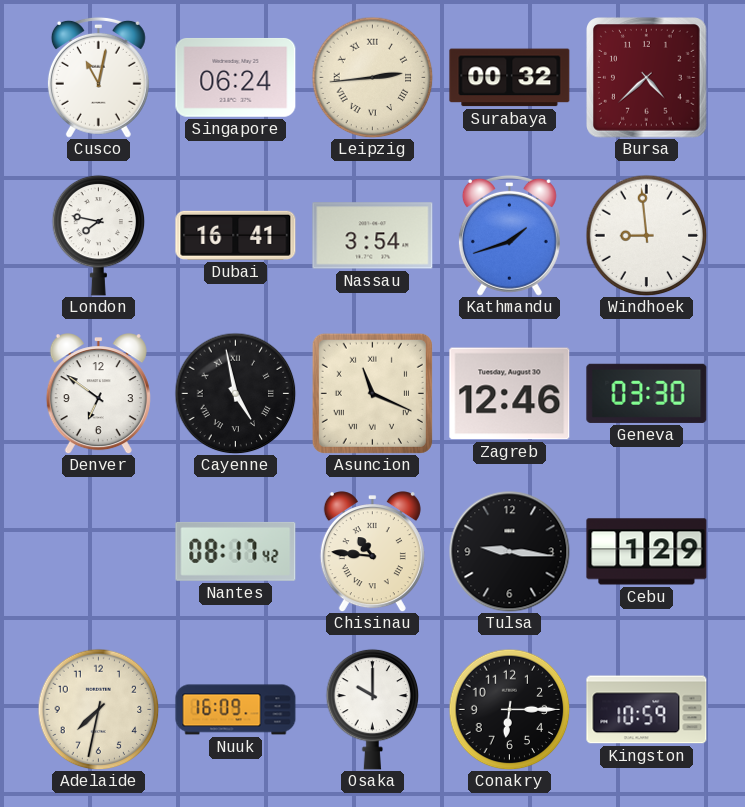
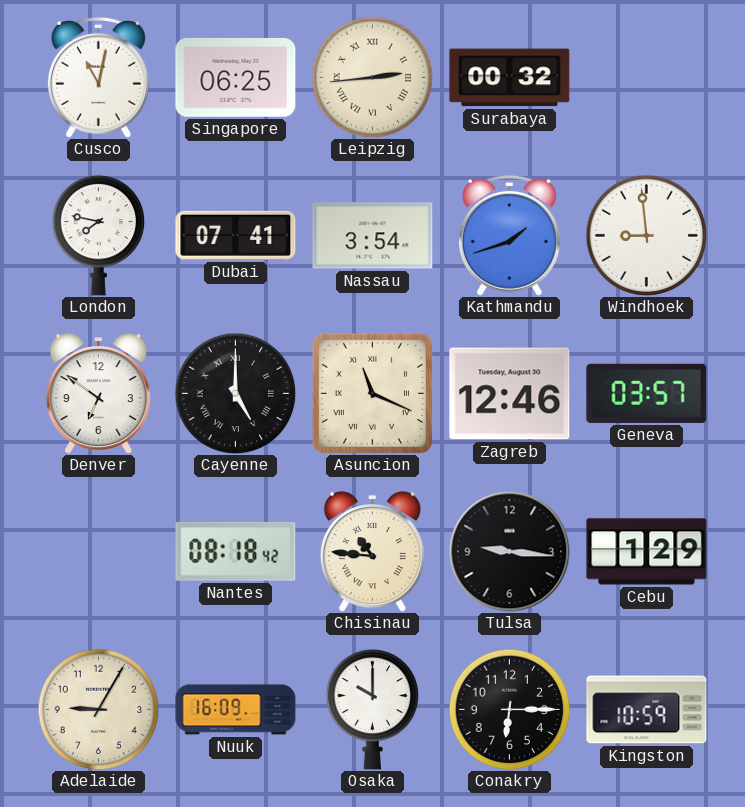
Singapore: 06:24 -> 06:25 (236, 77)
Bursa: 4:38 -> none (647, 78)
Dubai: 16:41 -> 07:41 (236, 235)
Cayenne: 4:58 -> 5:00 (235, 393)
Geneva: 03:30 -> 03:57 (647, 393)
Nantes: 08:17 -> 08:18 (236, 551)
Adelaide: 7:32 -> 9:05 (98, 709)
